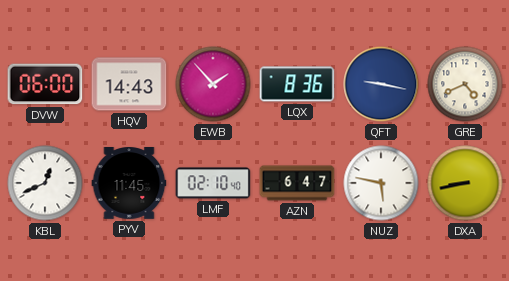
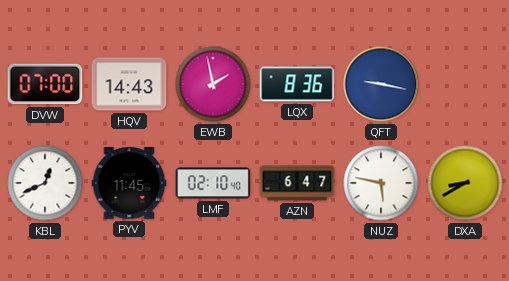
DVW: 06:00 -> 07:00 (45, 84)
EWB: 1:53 -> 1:58 (213, 84)
GRE: 4:41 -> none (465, 84)
DXA: 8:43 -> 8:40 (465, 183)
